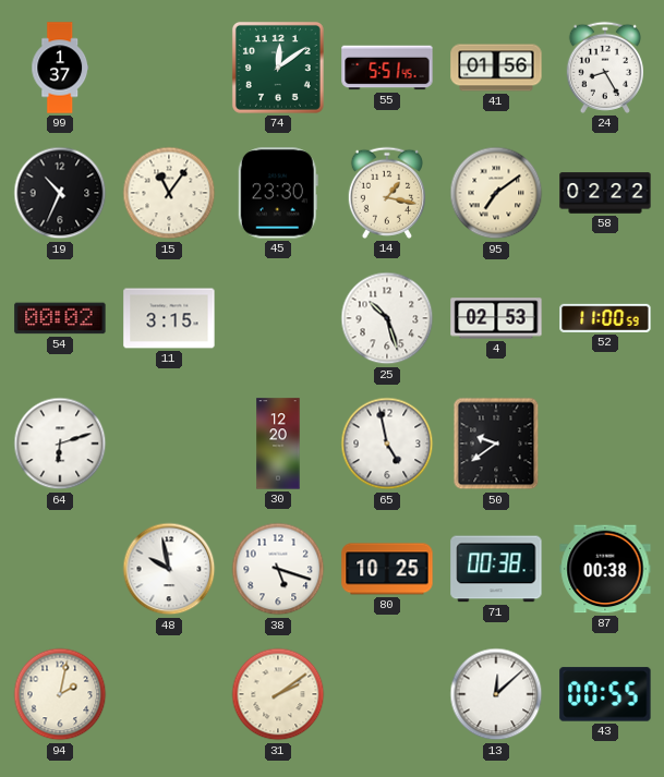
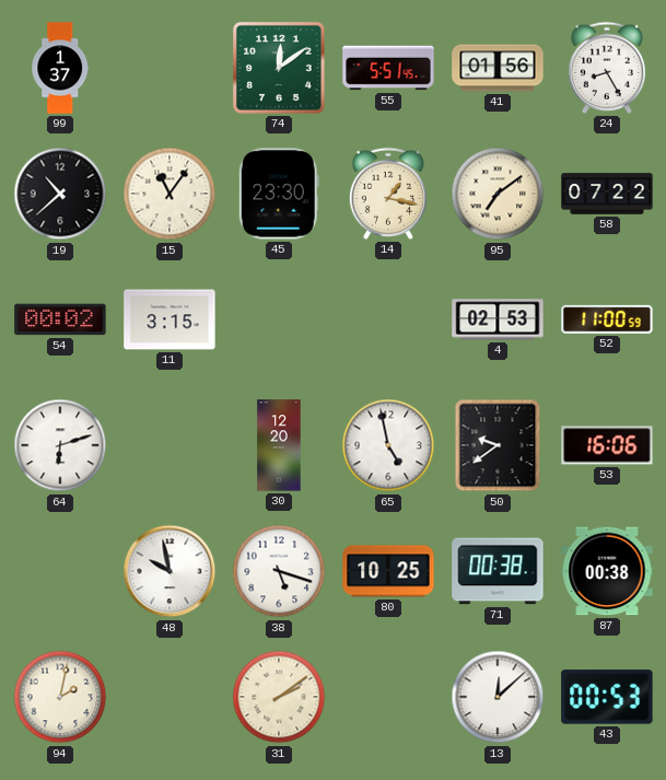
19: 10:34 -> 10:38 (60, 194)
58: 02:22 -> 07:22 (607, 194)
25: 10:27 -> none (387, 318)
53: none -> 16:06 (607, 445)
43: 00:55 -> 00:53 (607, 697)
